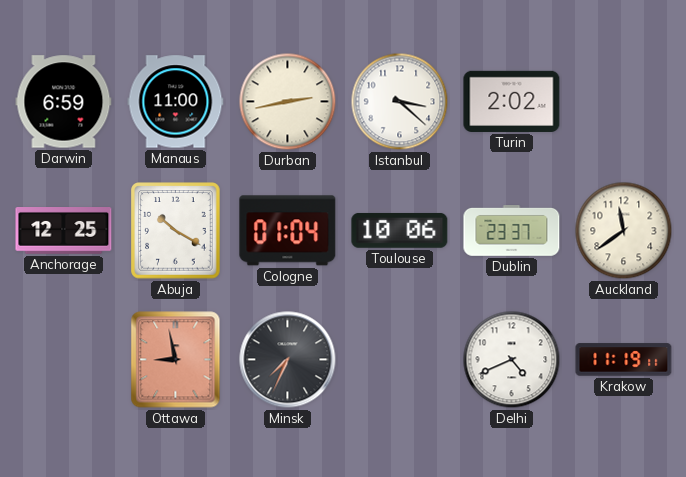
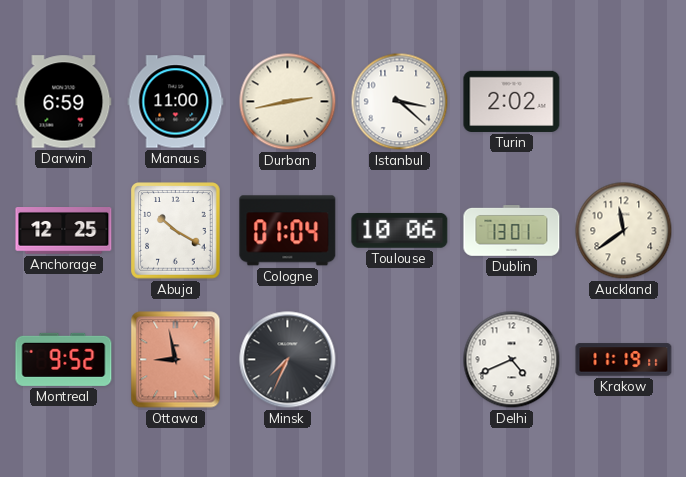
Dublin: 23:37 -> 13:01 (512, 231)
Montreal: none -> 9:52 (64, 359)
